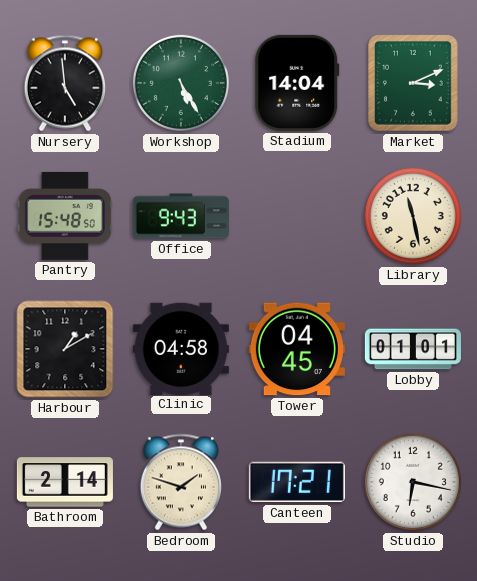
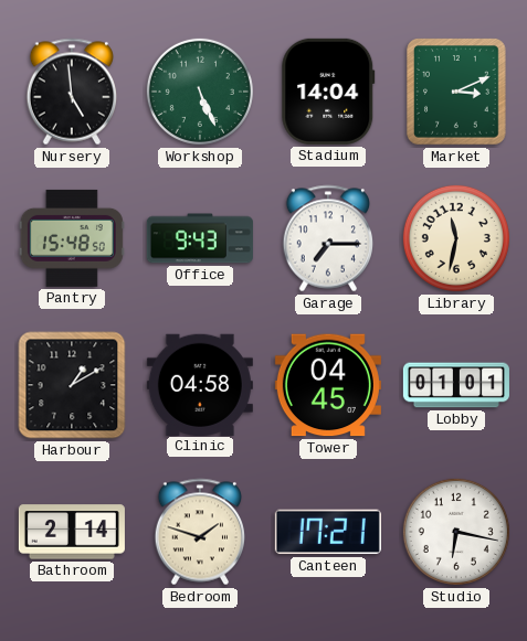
Workshop: 5:25 -> 5:26 (200, 92)
Garage: none -> 7:15 (327, 238)
Library: 11:28 -> 11:32 (456, 238)
